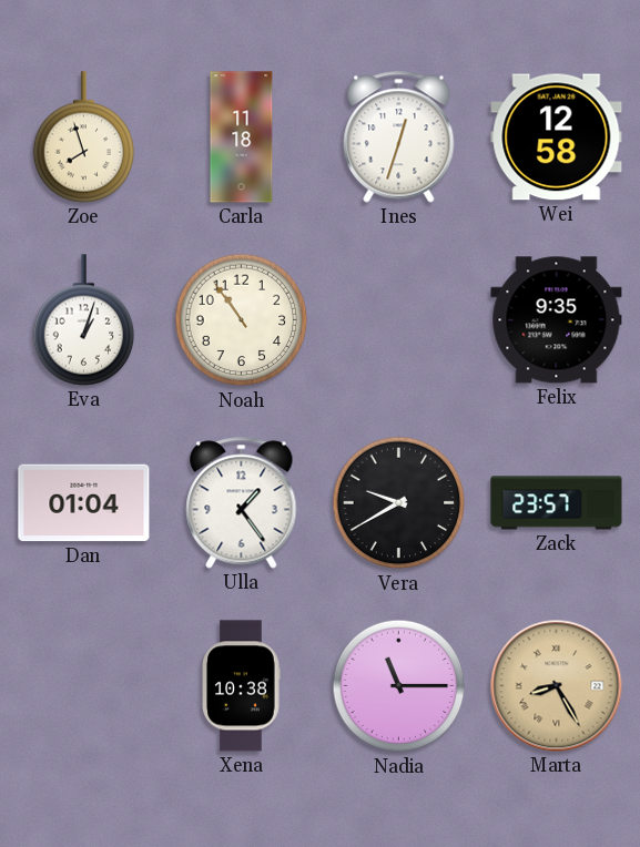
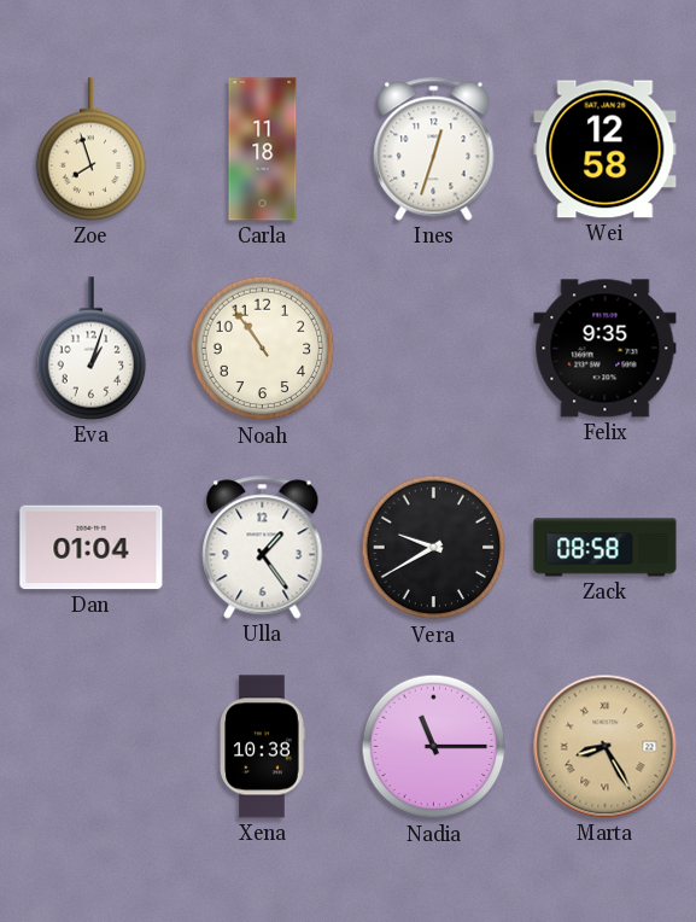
Zack: 23:57 -> 08:58 (606, 548)
